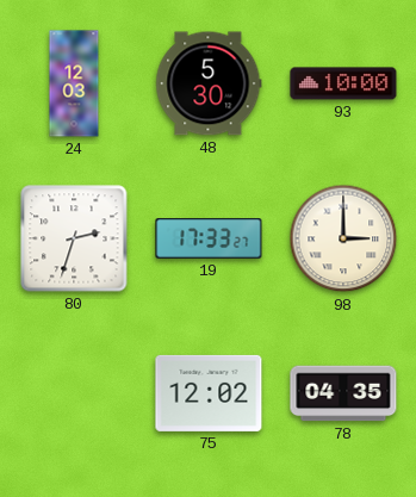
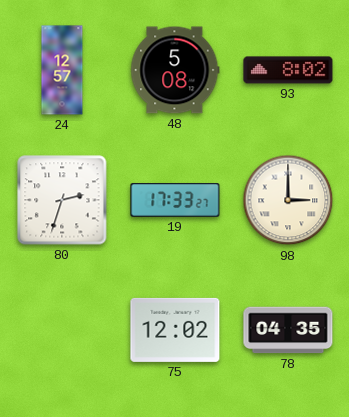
24: 12:03 -> 12:57 (62, 70)
48: 5:30 -> 5:08 (175, 70)
93: 10:00 -> 8:02 (288, 70)
